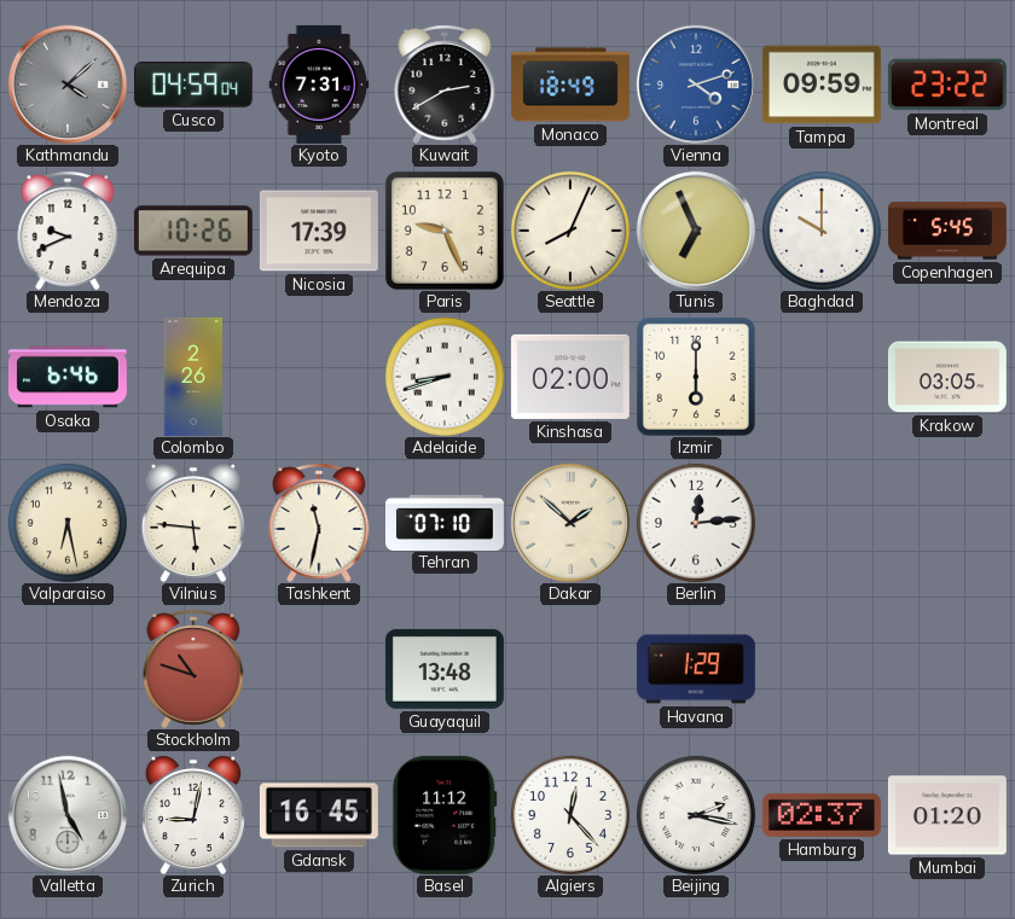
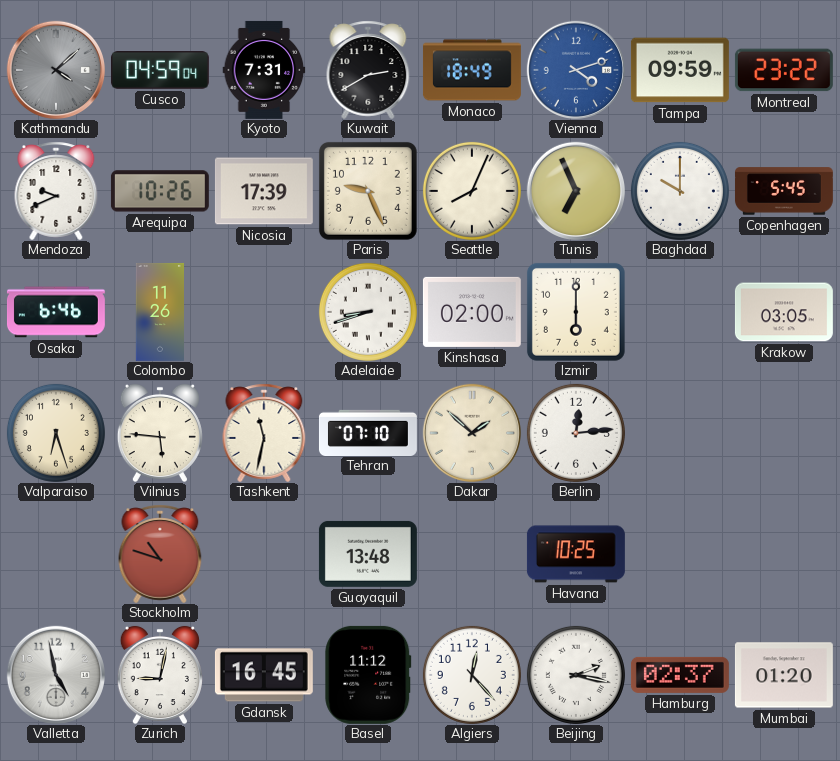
Colombo: 2:26 -> 11:26 (159, 312)
Valparaiso: 6:28 -> 6:27 (56, 433)
Havana: 1:29 -> 10:25 (576, 554)
